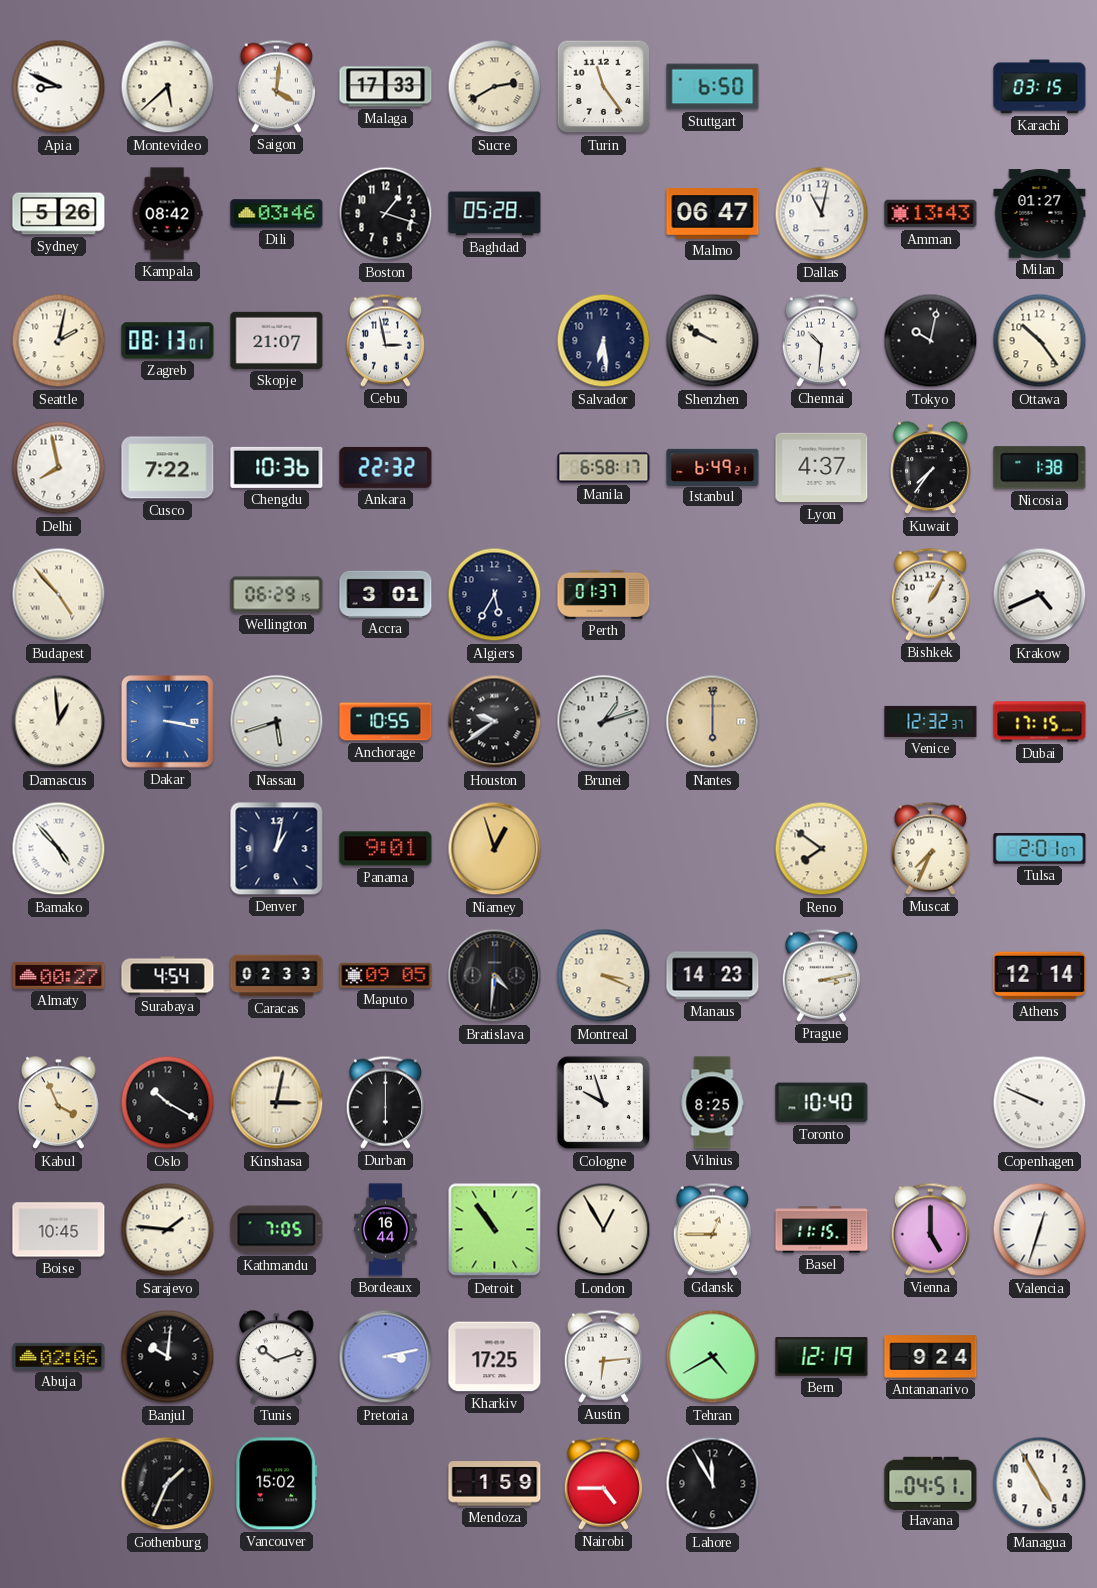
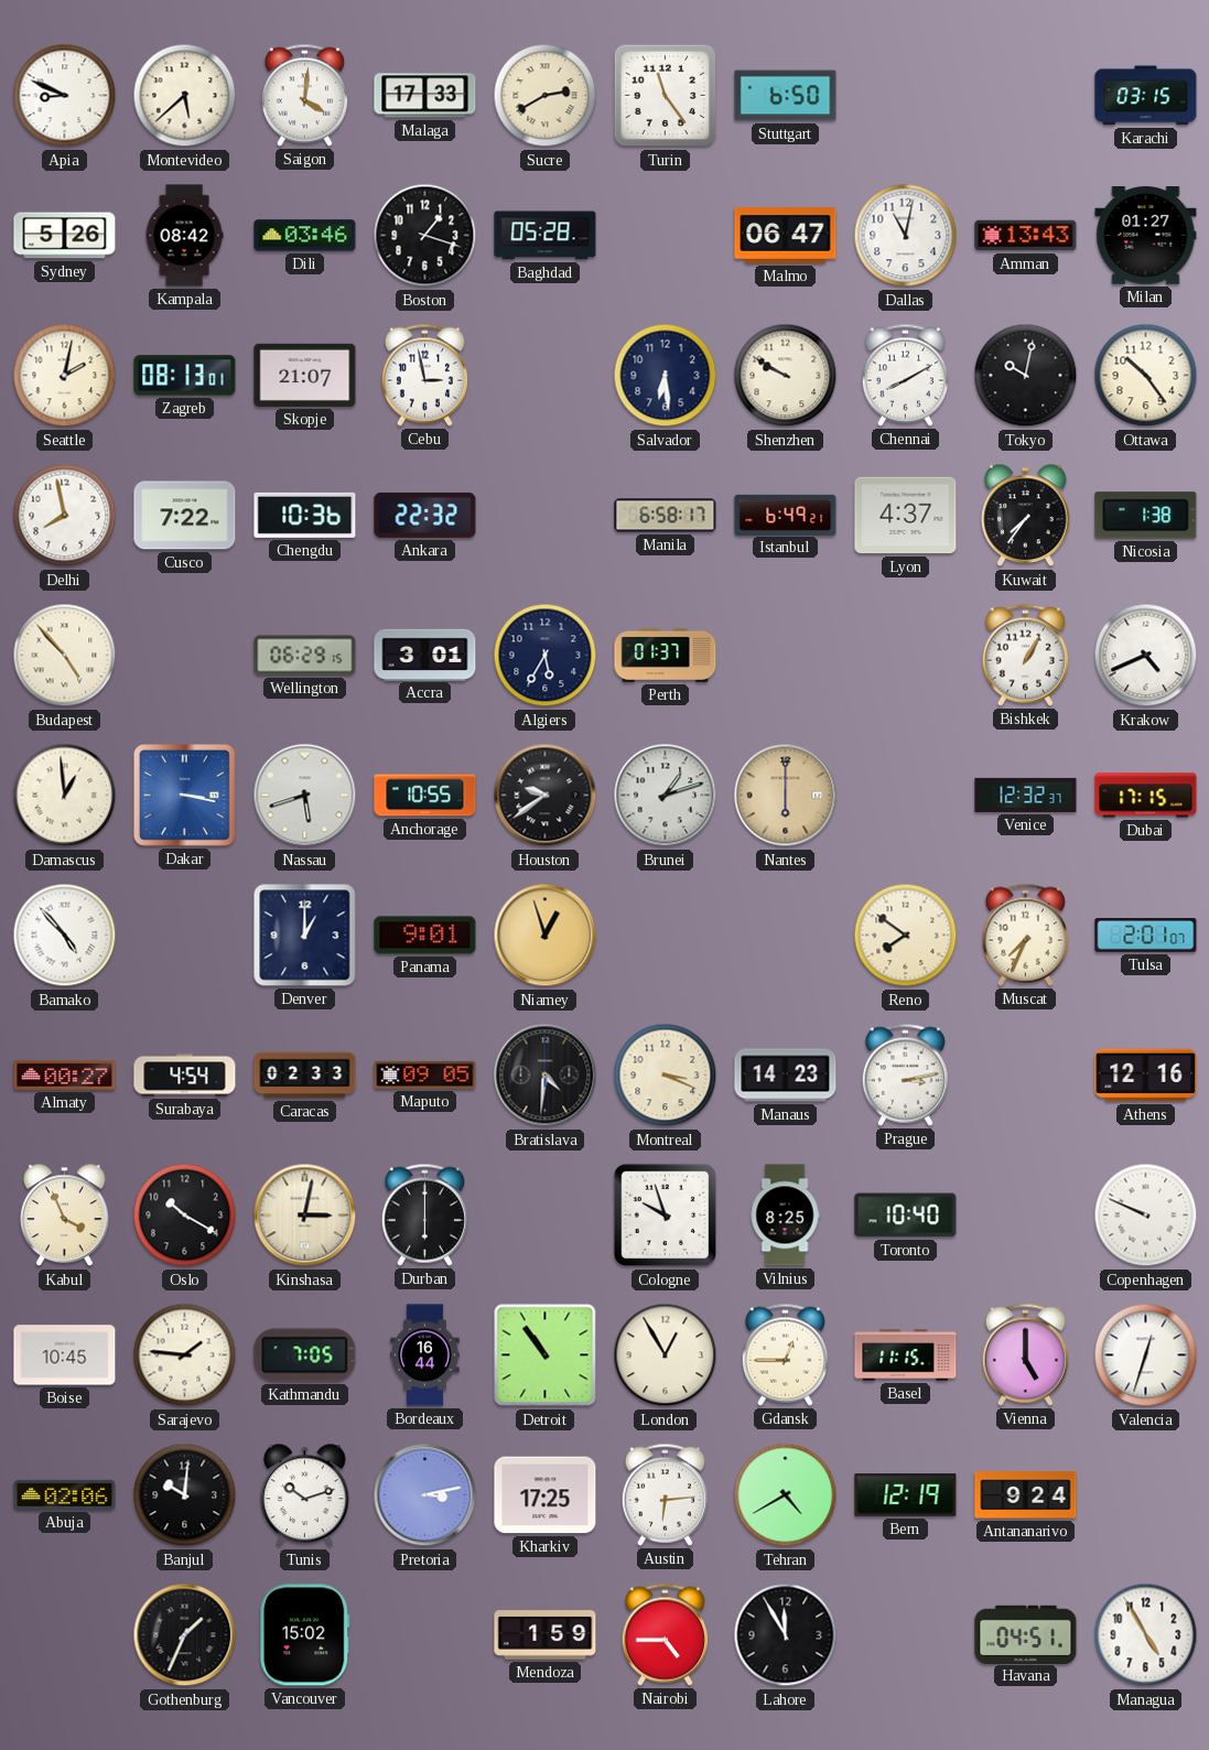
Chennai: 10:31 -> 8:10 (905, 375)
Denver: 1:02 -> 1:00 (305, 936)
Athens: 12:14 -> 12:16 (1146, 1076)
